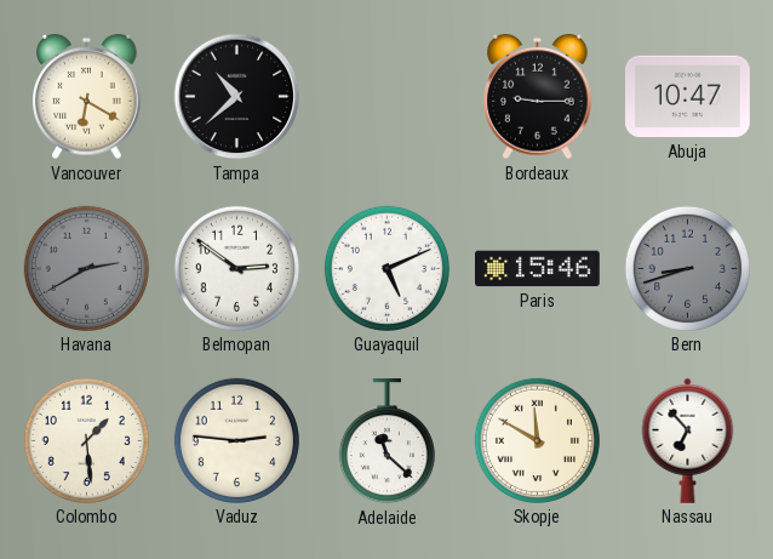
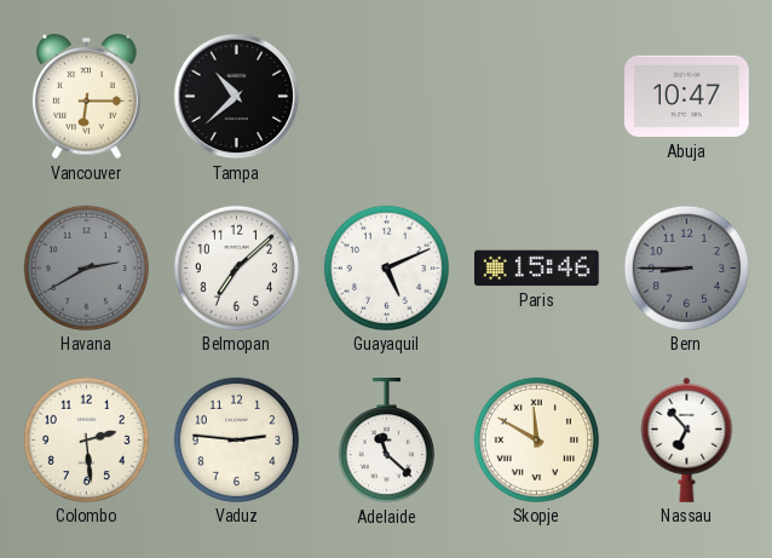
Vancouver: 6:20 -> 6:15 (87, 97)
Bordeaux: 9:15 -> none (538, 97)
Belmopan: 2:51 -> 7:08 (236, 268)
Bern: 8:42 -> 8:45 (686, 268)
Colombo: 1:29 -> 2:29 (86, 439)
